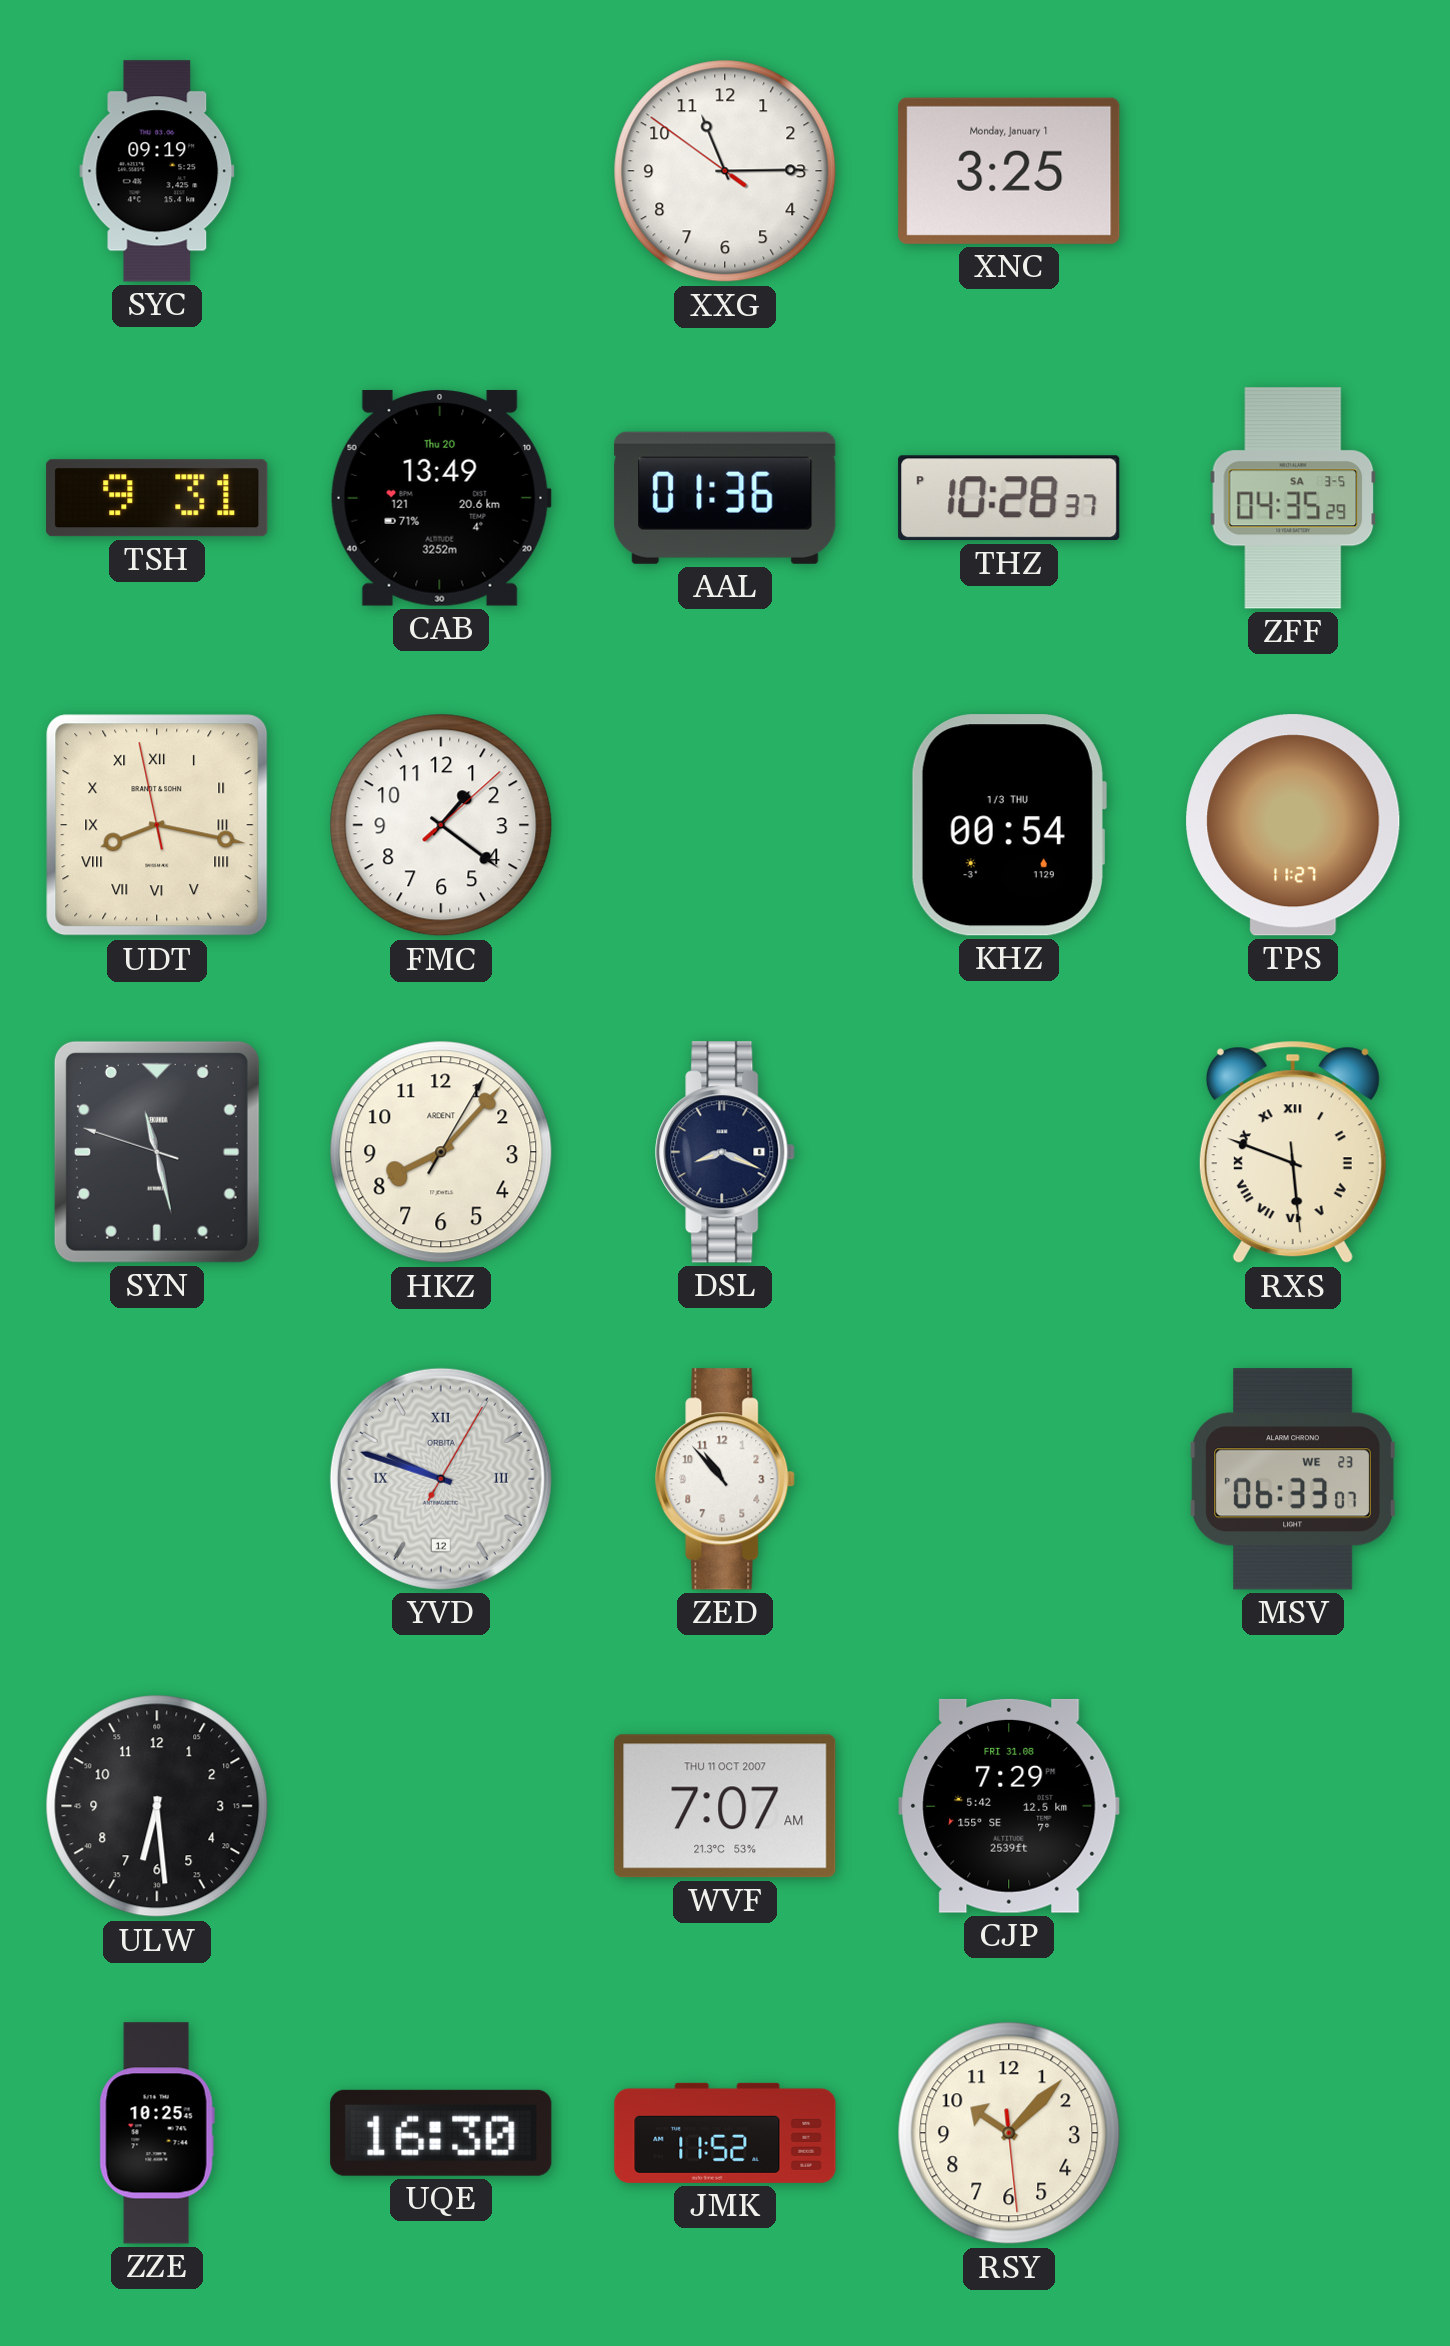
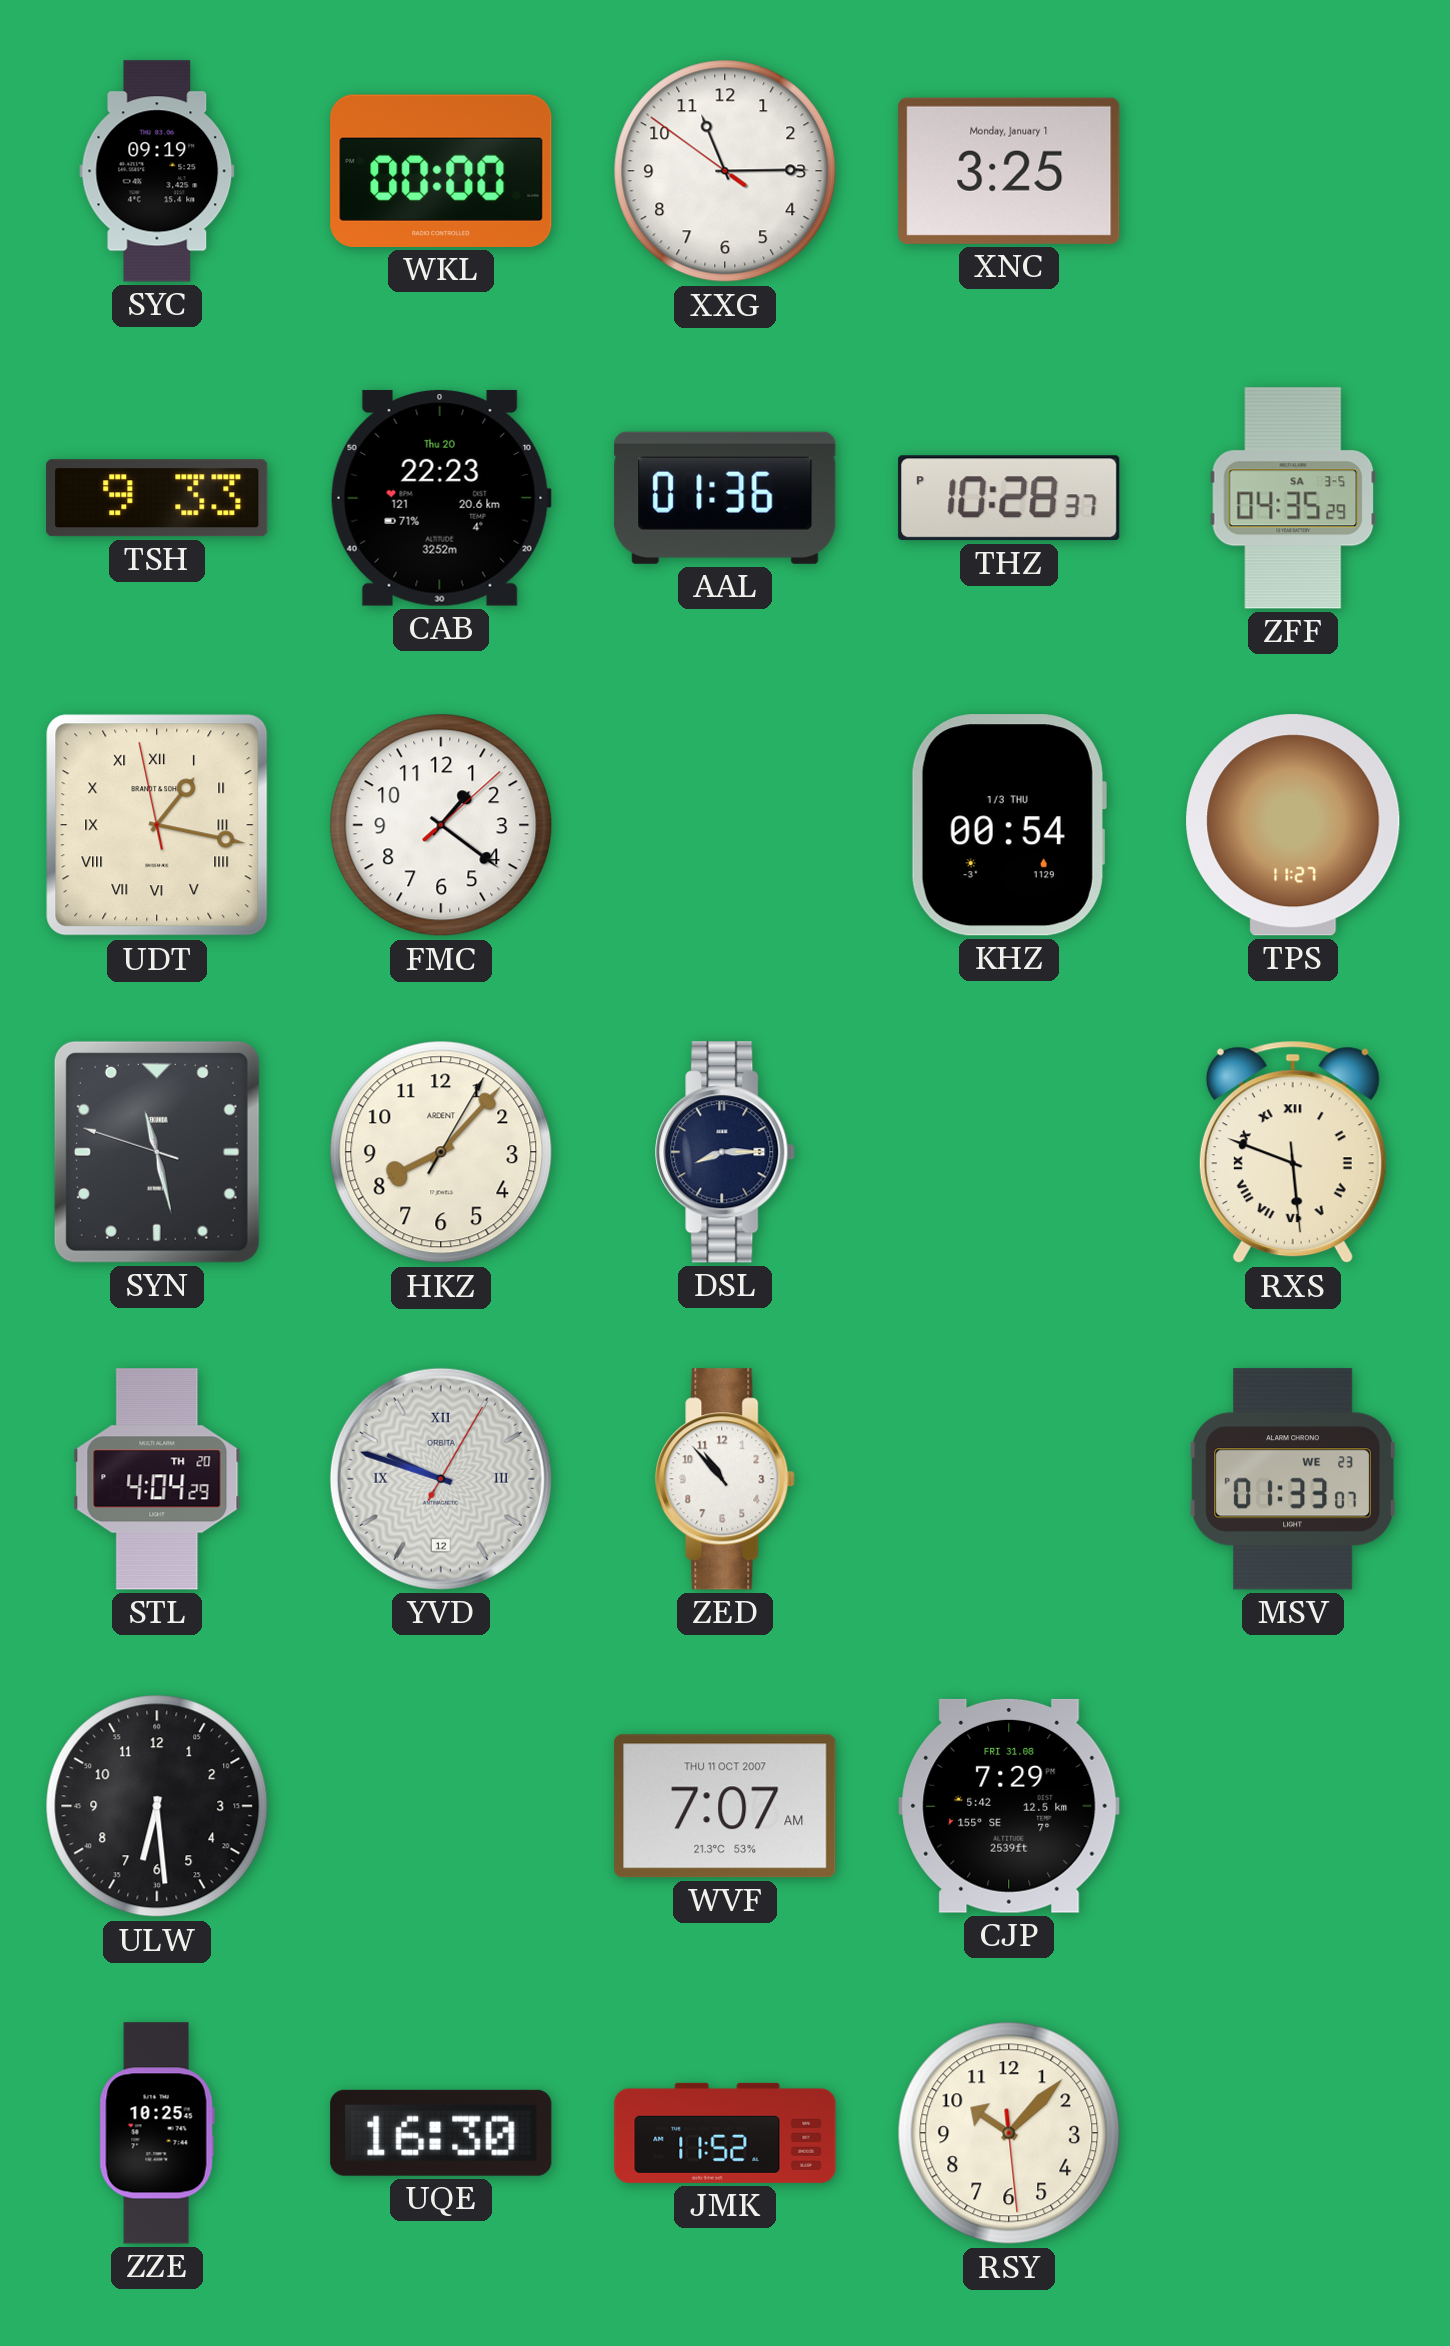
WKL: none -> 00:00 (441, 171)
TSH: 9:31 -> 9:33 (157, 498)
CAB: 13:49 -> 22:23 (441, 498)
UDT: 8:16 -> 1:16 (157, 825)
DSL: 8:19 -> 8:15 (726, 1152)
STL: none -> 4:04 (157, 1479)
MSV: 06:33 -> 01:33 (1293, 1479)
